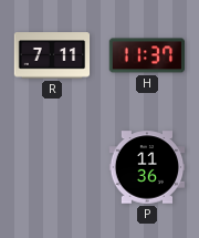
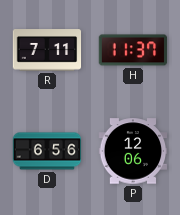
D: none -> 6:56 (47, 151)
P: 11:36 -> 12:06 (133, 151)
